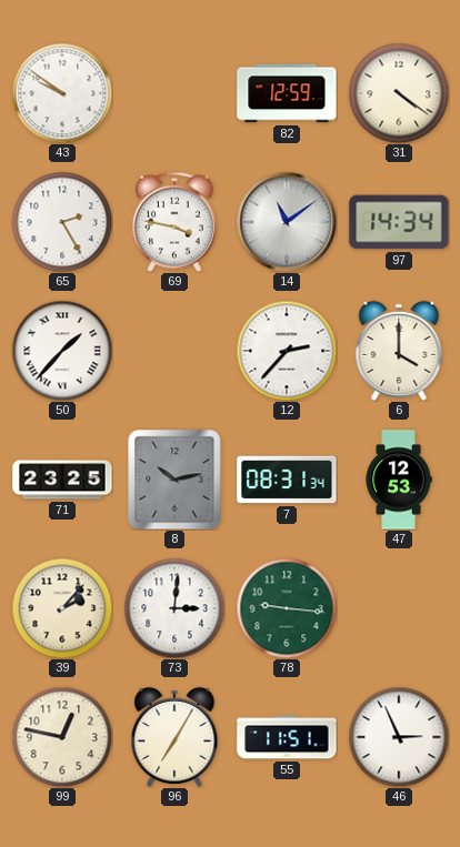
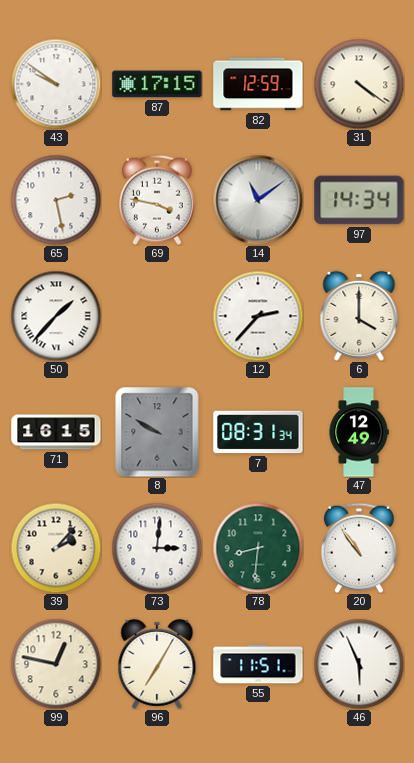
87: none -> 17:15 (157, 84)
65: 2:25 -> 2:28 (56, 200)
71: 23:25 -> 16:15 (56, 432)
8: 10:13 -> 9:50 (157, 432)
47: 12:53 -> 12:49 (359, 432)
78: 9:16 -> 8:31 (258, 548)
20: none -> 10:54 (359, 548)
46: 2:56 -> 5:56 (359, 664)
